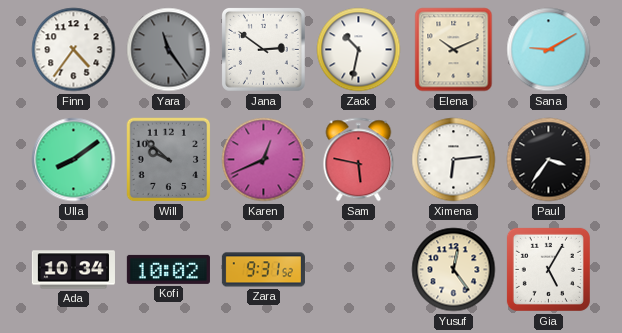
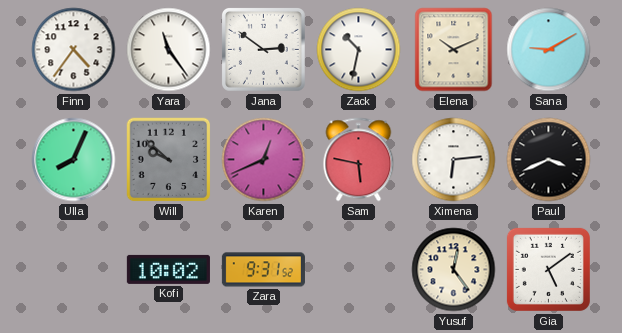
Yara dial: grey -> white (169, 50)
Ulla: 8:09 -> 8:04 (74, 160)
Paul: 3:36 -> 3:41 (549, 160)
Ada: 10:34 -> none (73, 270)
Gia: 5:05 -> 5:09 (548, 269)
